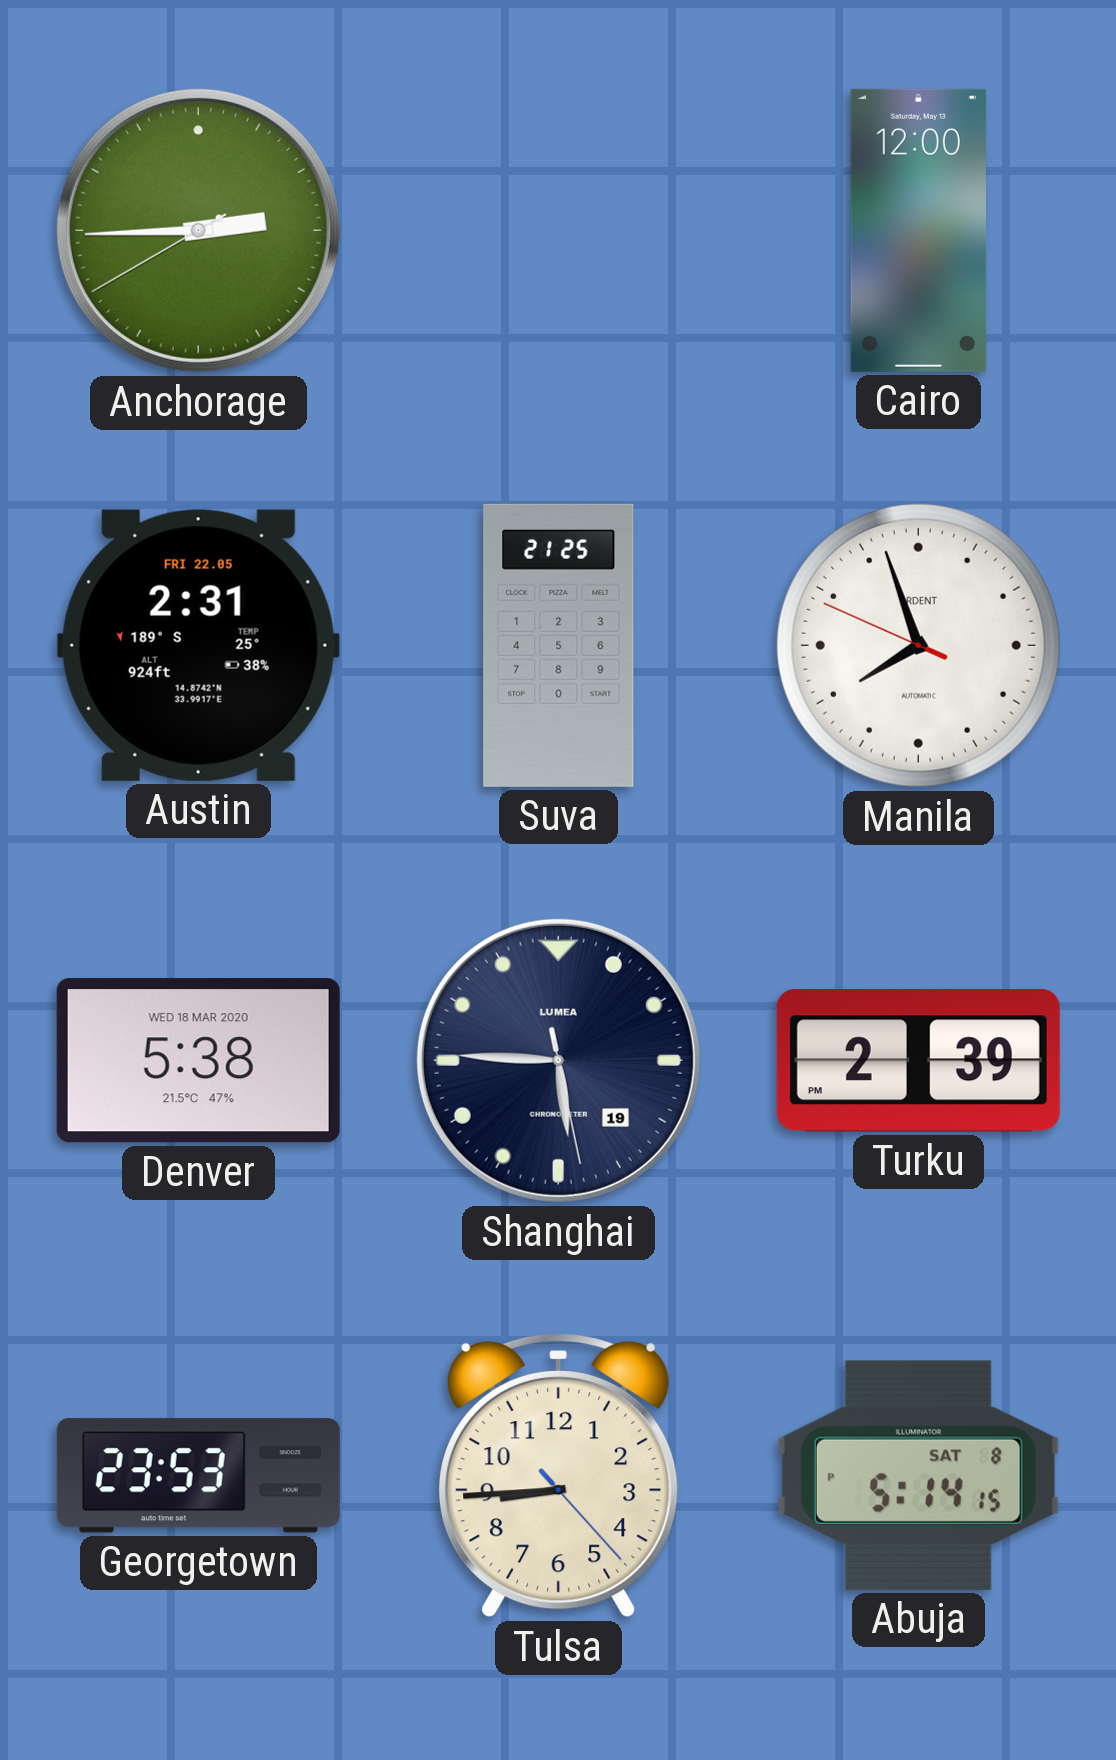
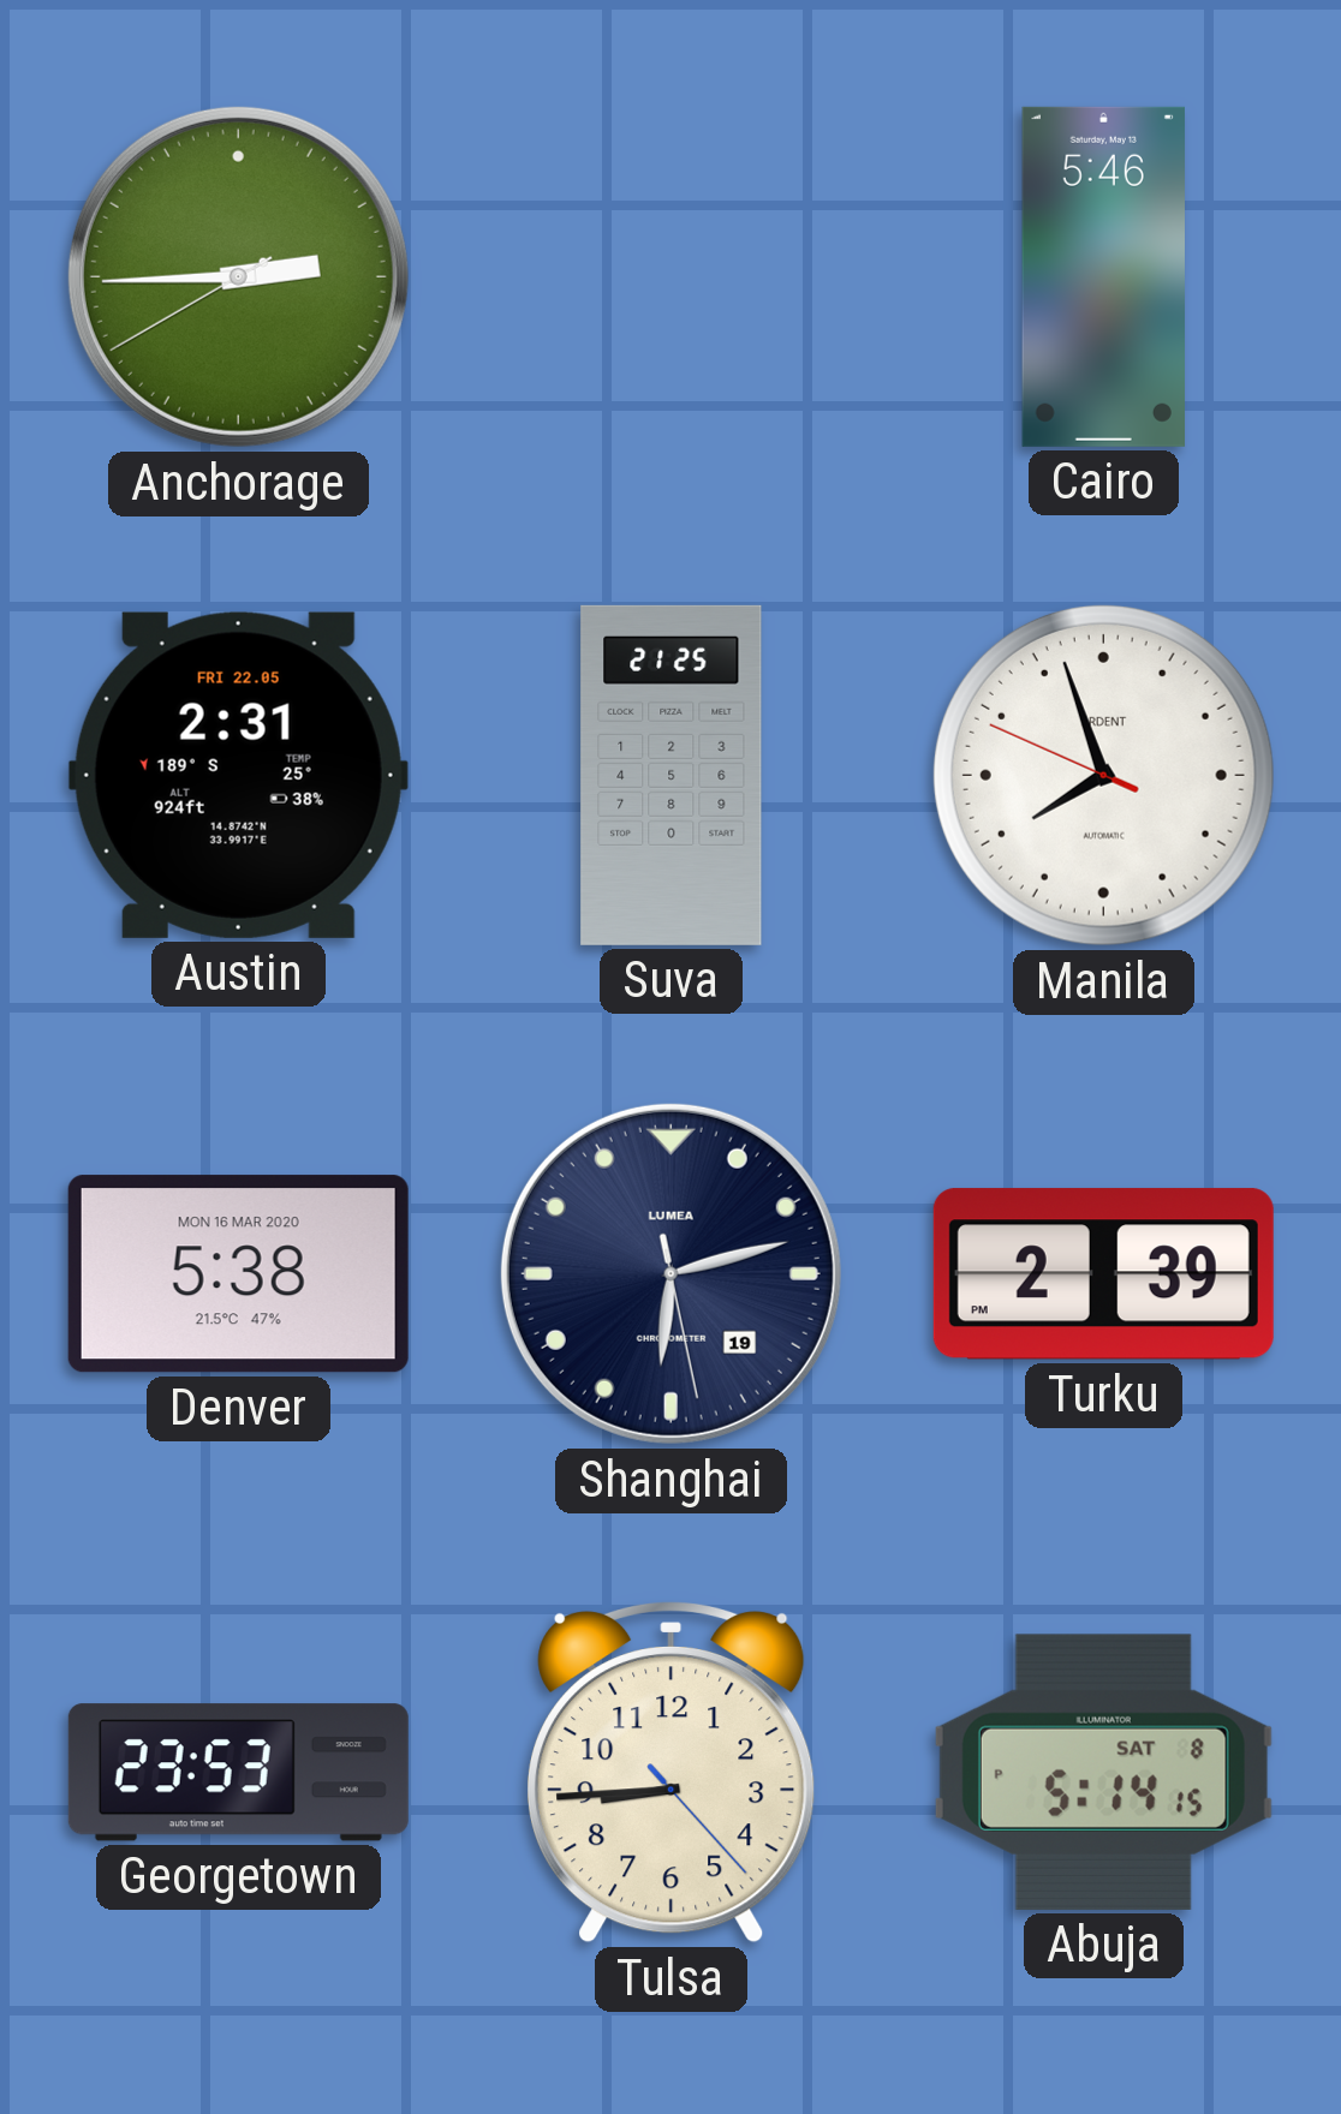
Cairo: 12:00 -> 5:46 (1103, 276)
Denver date: WED 18 MAR 2020 -> MON 16 MAR 2020 (238, 1274)
Shanghai: 5:45 -> 6:12 (670, 1273)
